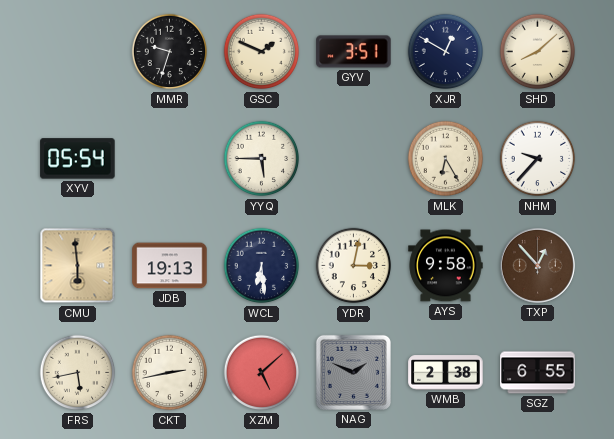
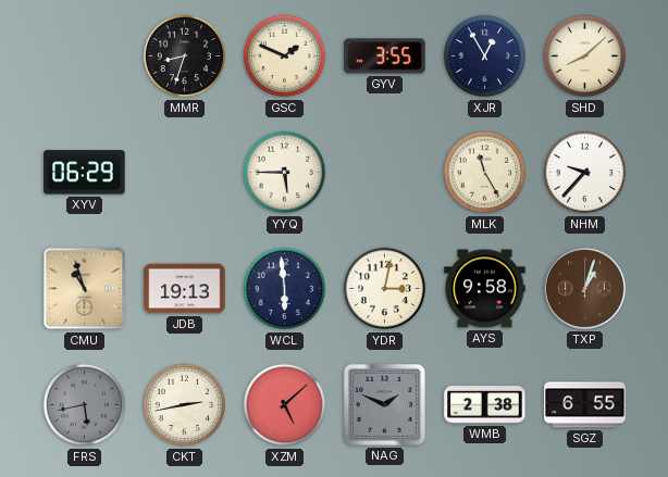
MMR: 9:33 -> 8:33 (185, 57)
GYV: 3:51 -> 3:55 (385, 57)
XJR: 12:50 -> 12:55 (485, 57)
XYV: 05:54 -> 06:29 (85, 173)
MLK: 6:25 -> 11:25 (485, 173)
CMU: 5:59 -> 10:57 (85, 289)
WCL: 6:29 -> 5:59 (285, 289)
TXP: 12:53 -> 1:03 (584, 288)
FRS dial: cream -> grey (85, 405)
